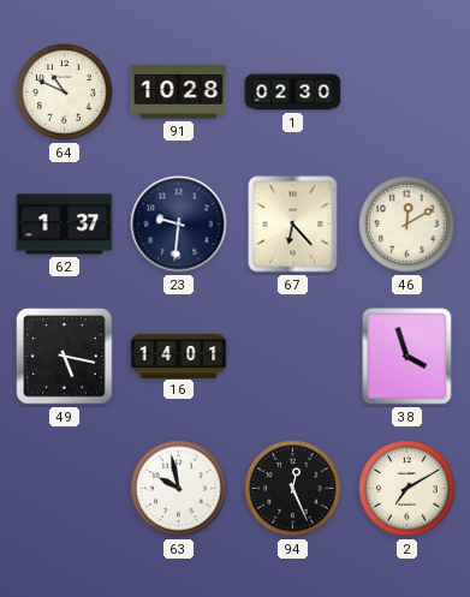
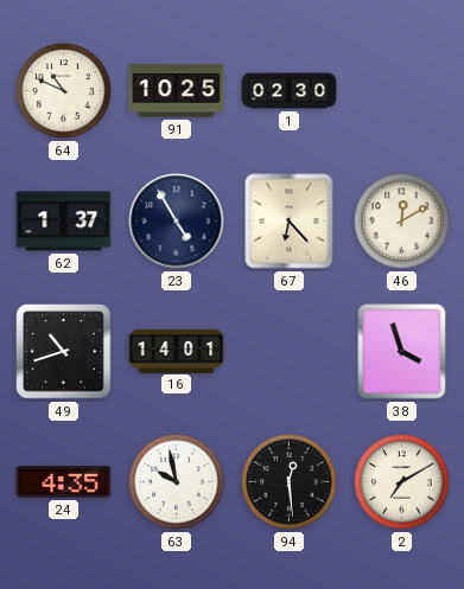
91: 10:28 -> 10:25 (177, 91)
23: 9:31 -> 4:55 (177, 222)
49: 5:17 -> 10:42 (64, 352)
24: none -> 4:35 (64, 482)
94: 12:26 -> 12:29 (290, 482)
